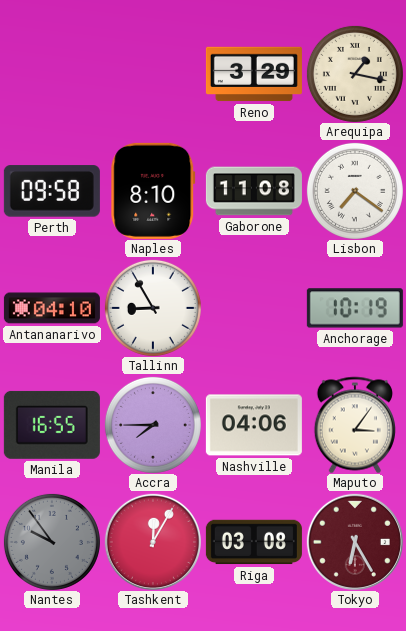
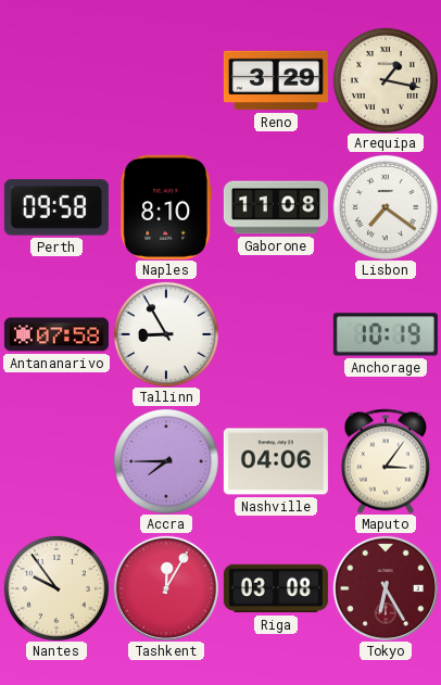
Antananarivo: 04:10 -> 07:58 (56, 334)
Manila: 16:55 -> none (52, 425)
Nantes dial: grey -> cream (56, 588)
